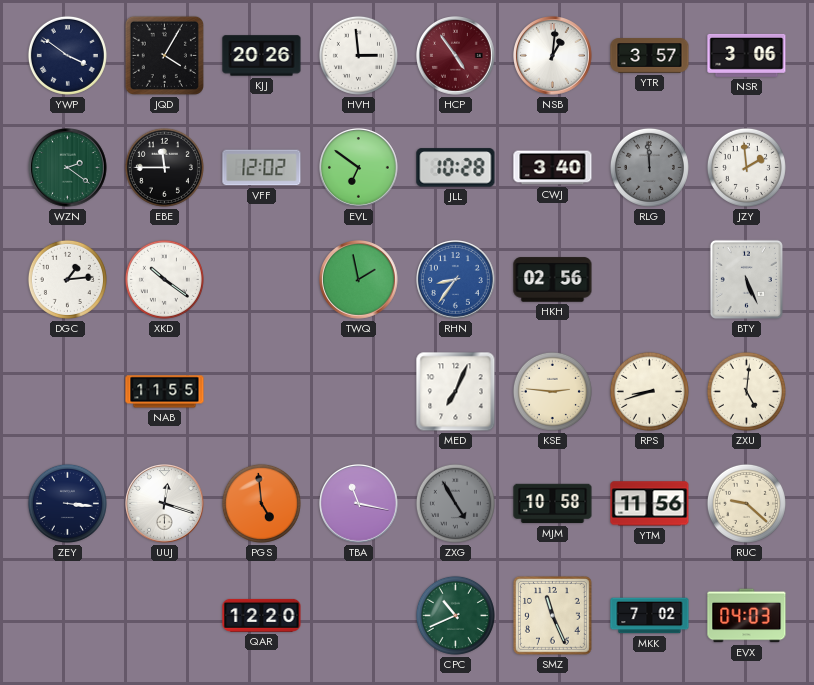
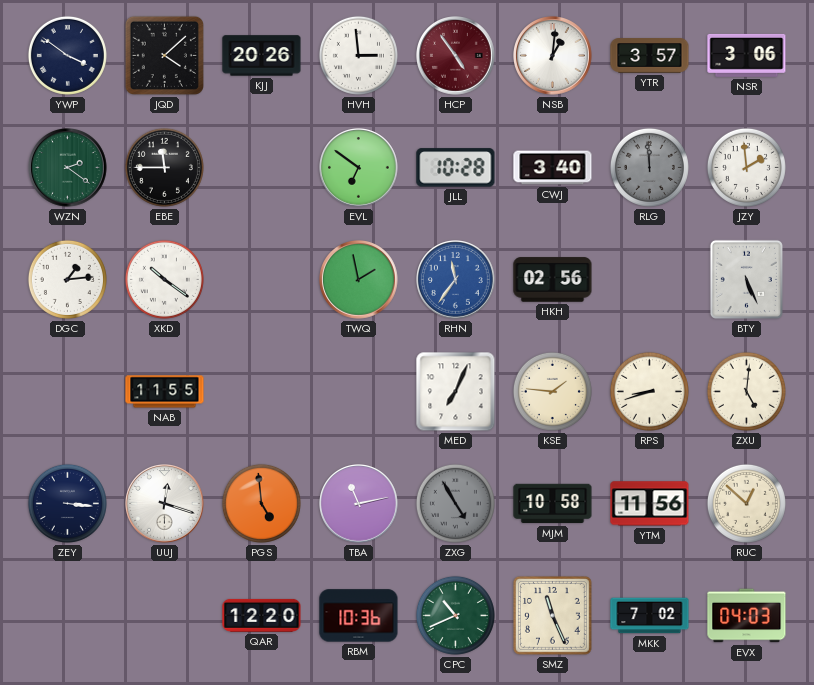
JQD: 4:05 -> 4:08 (164, 55)
VFF: 12:02 -> none (262, 168)
RHN: 8:36 -> 11:36 (456, 280)
KSE: 2:46 -> 1:46 (552, 391)
TBA: 11:17 -> 11:13 (359, 504)
RUC: 9:22 -> 12:52 (746, 503)
RBM: none -> 10:36 (359, 616)
